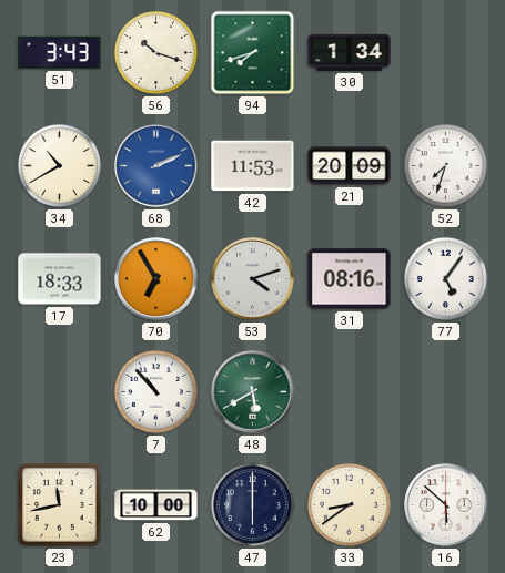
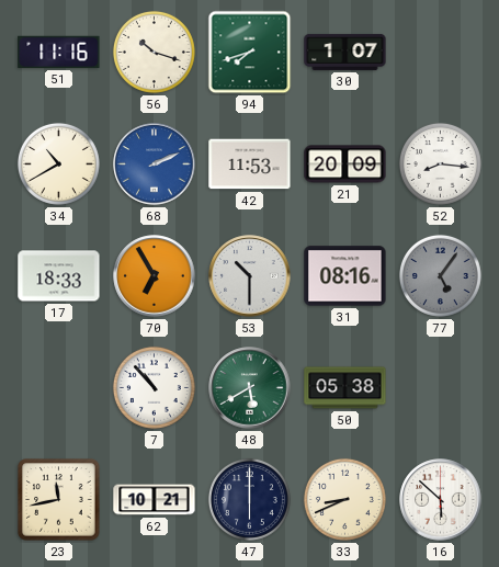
51: 3:43 -> 11:16 (59, 52)
30: 1:34 -> 1:07 (345, 52)
52: 7:33 -> 8:16 (440, 163)
53: 4:12 -> 10:30 (250, 276)
77 dial: white -> grey (440, 275)
50: none -> 05:38 (345, 388)
62: 10:00 -> 10:21 (155, 500)
33: 8:39 -> 8:41 (344, 499)
